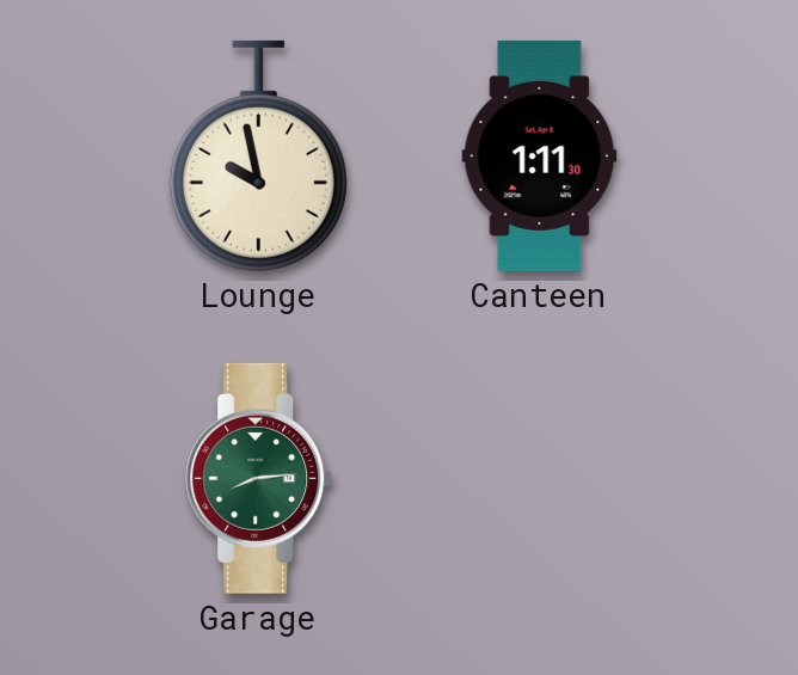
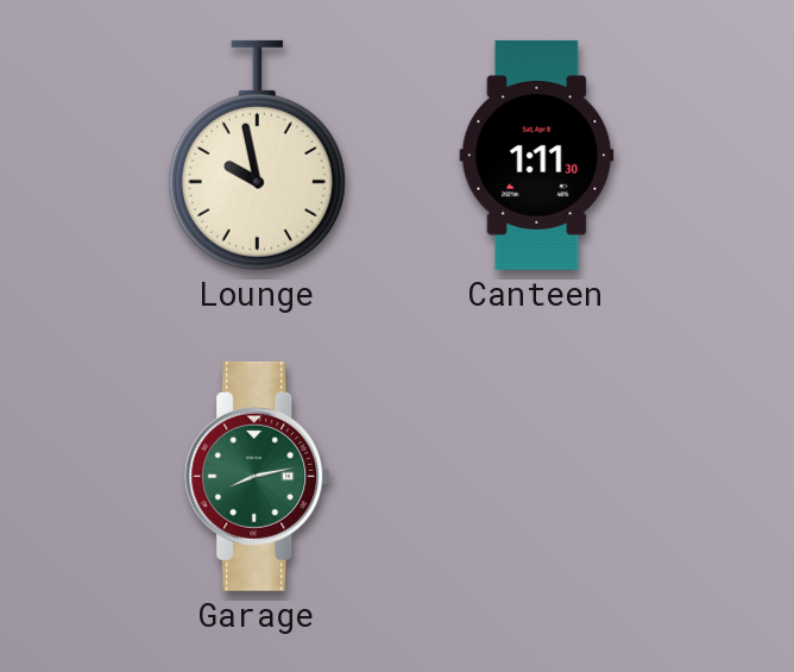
Garage: 8:14 -> 8:13 (258, 476)
